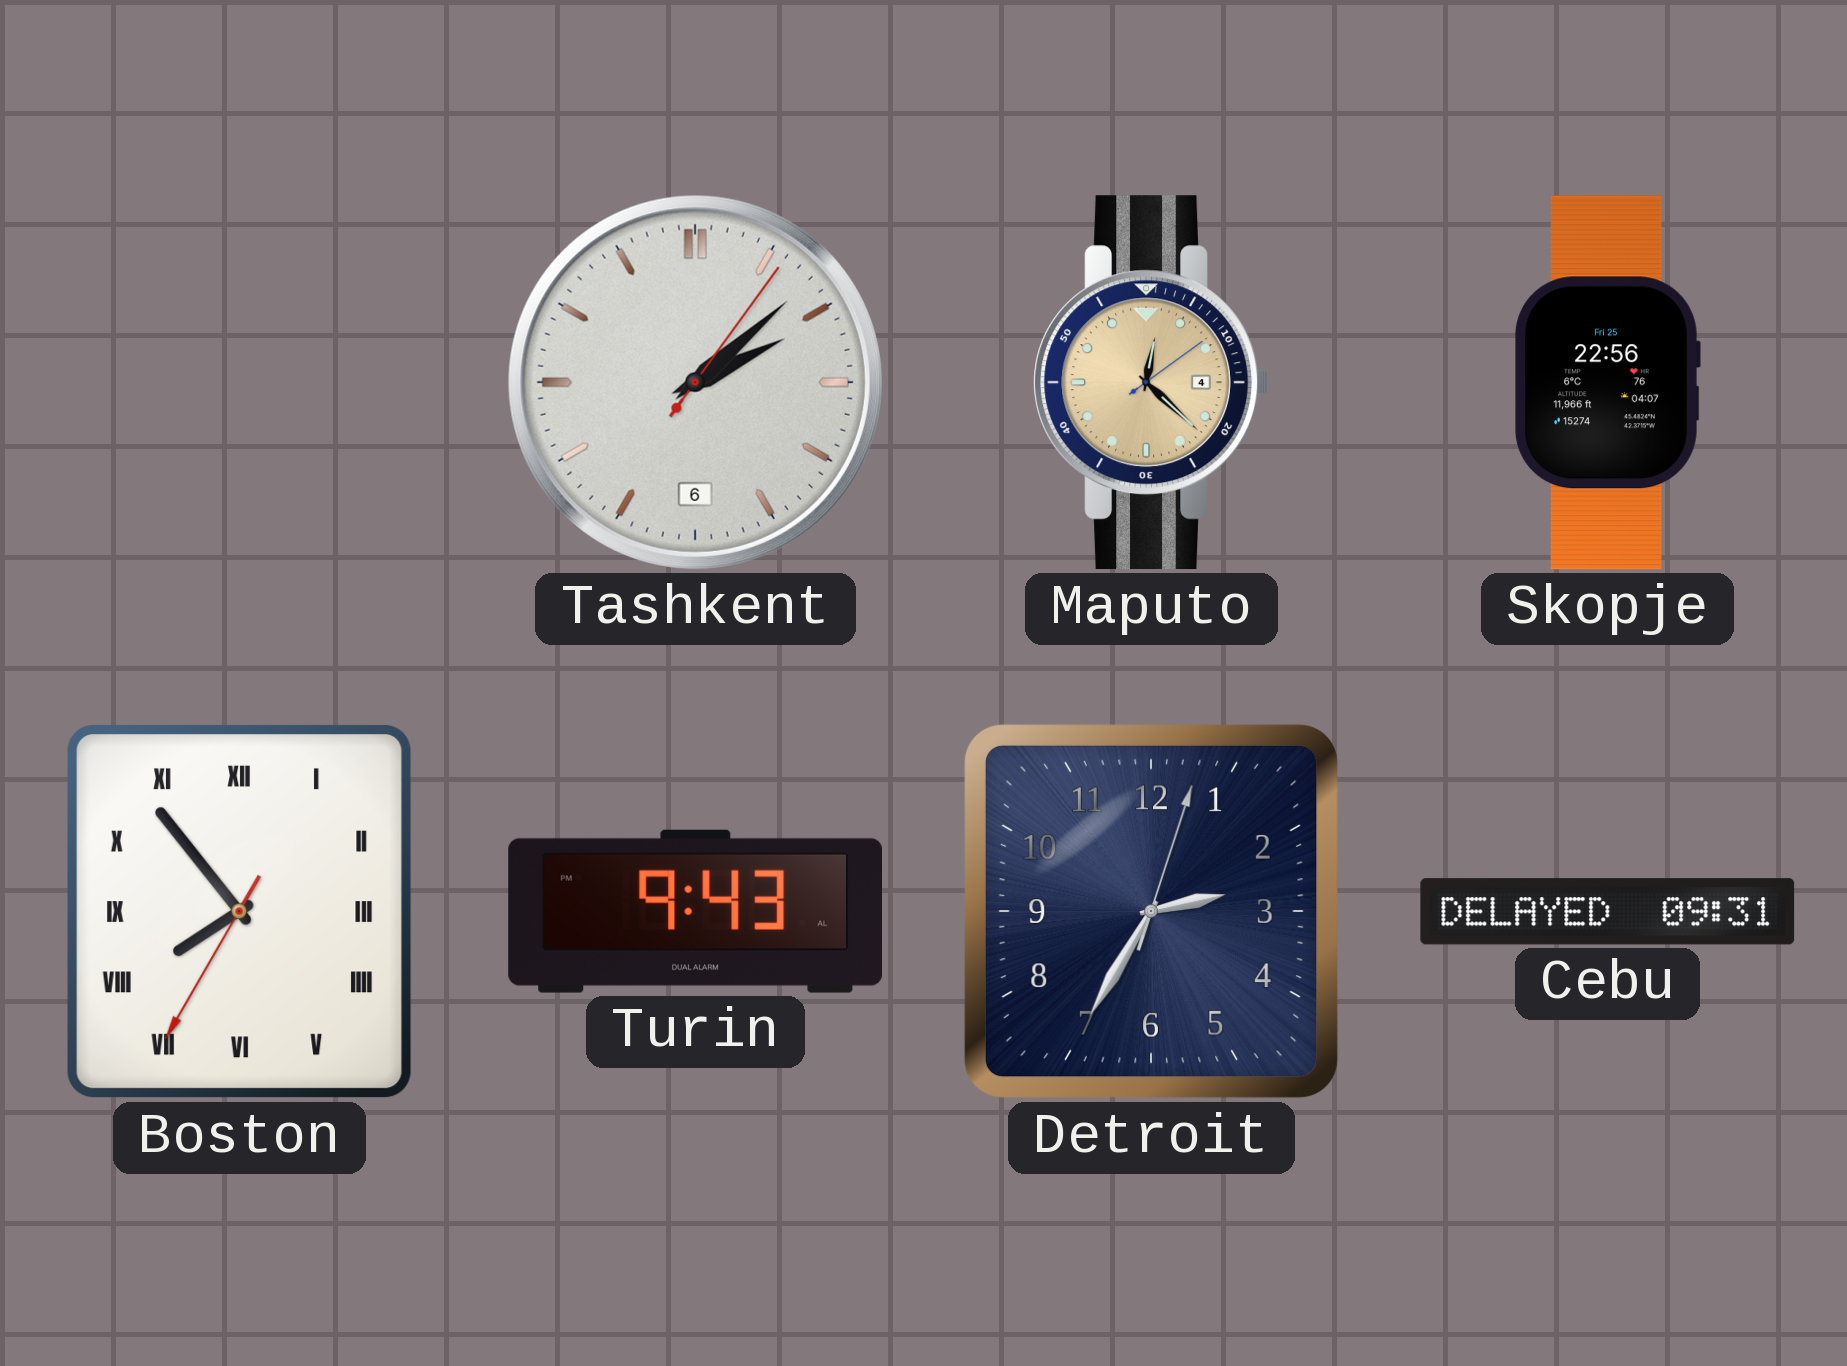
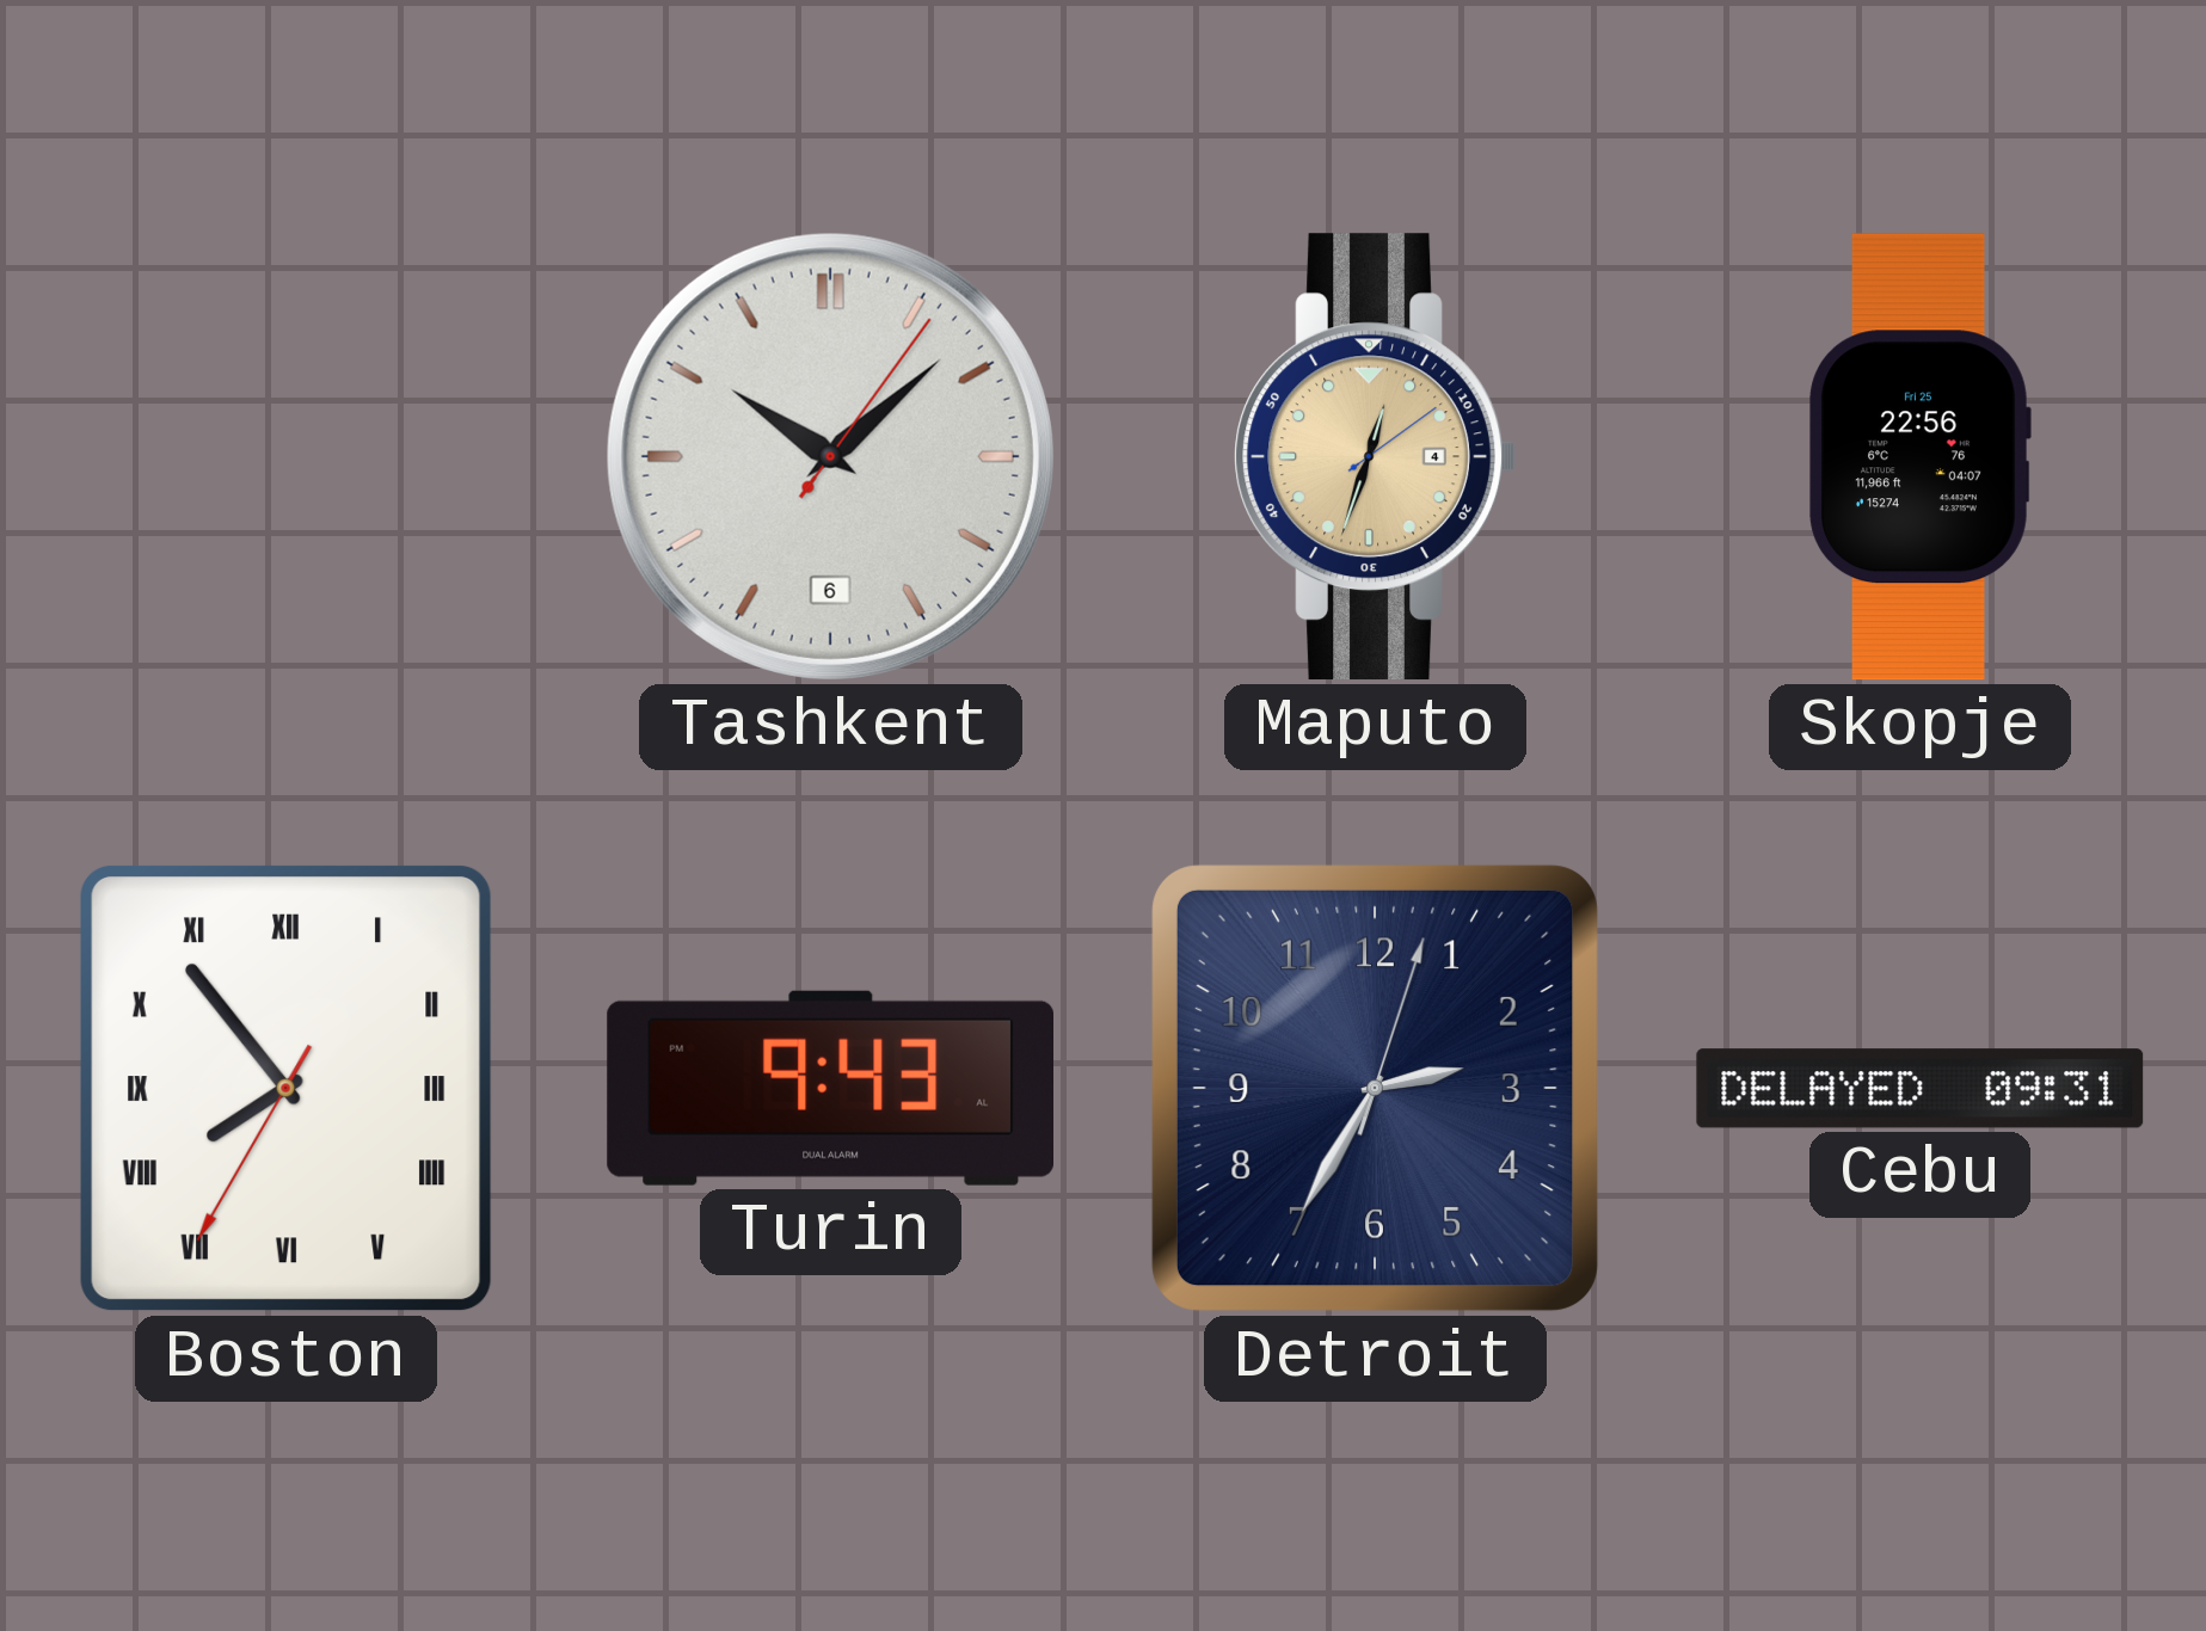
Tashkent: 2:08 -> 10:08 (830, 456)
Maputo: 12:22 -> 12:33 (1375, 457)
